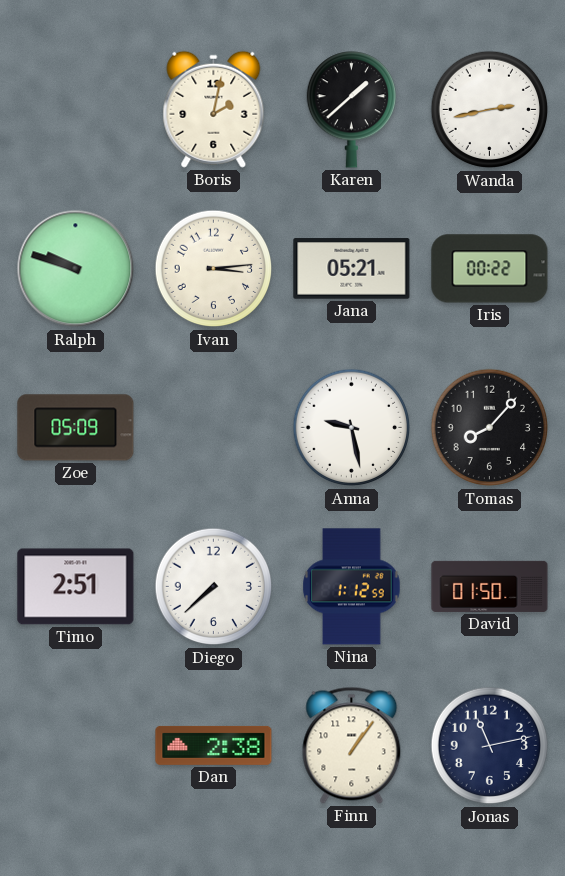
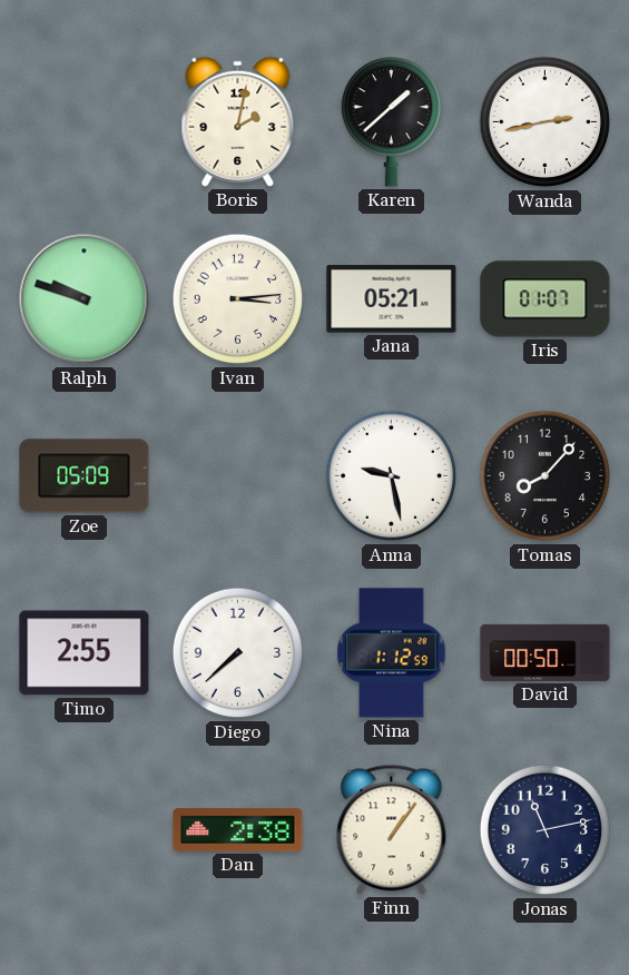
Iris: 00:22 -> 01:07 (546, 299)
Timo: 2:51 -> 2:55 (85, 653)
David: 01:50 -> 00:50 (546, 652)
